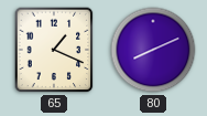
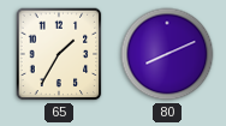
65: 1:19 -> 1:35 (59, 54)
